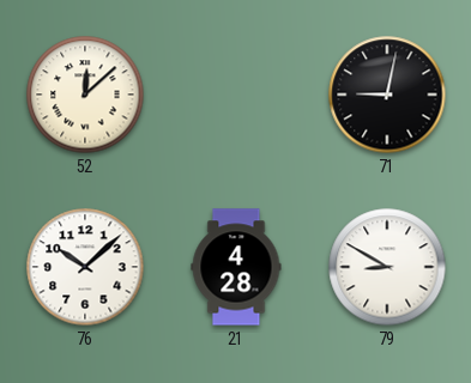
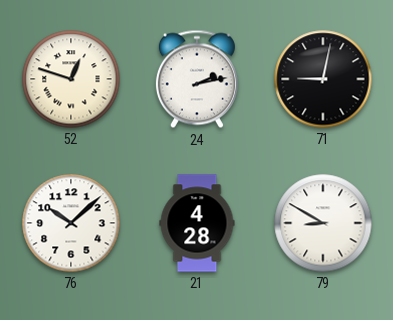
52: 12:08 -> 12:48 (71, 79)
24: none -> 2:13 (197, 79)
